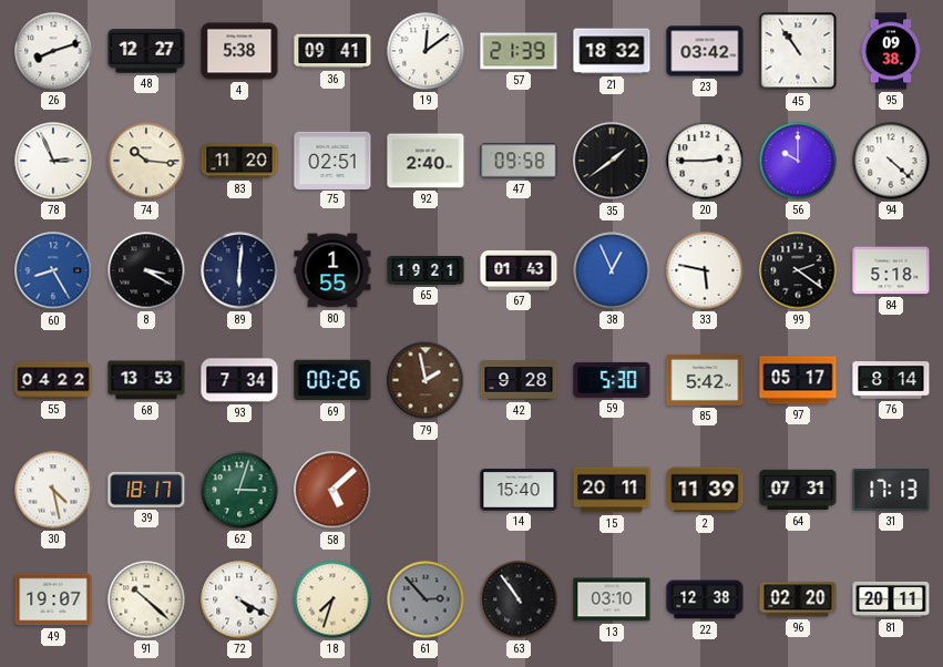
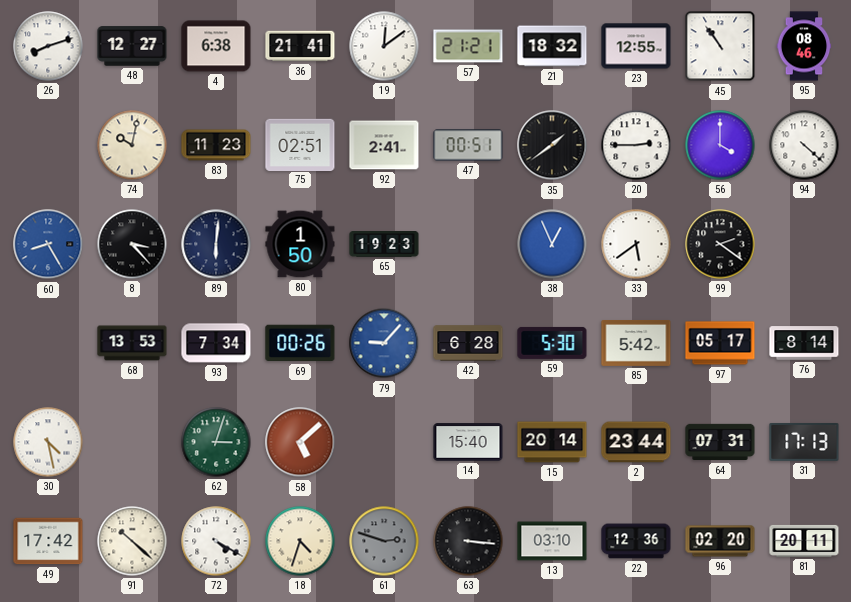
4: 5:38 -> 6:38 (216, 46)
36: 09:41 -> 21:41 (300, 46)
57: 21:39 -> 21:21 (468, 46)
23: 03:42 -> 12:55 (636, 46)
95: 09:38 -> 08:46 (804, 46)
78: 2:56 -> none (53, 161)
74: 10:16 -> 10:02 (132, 145)
83: 11:20 -> 11:23 (216, 145)
92: 2:40 -> 2:41 (384, 145)
47: 09:58 -> 00:51 (468, 145)
56: 10:00 -> 4:00 (720, 145)
8: 3:20 -> 3:23 (132, 244)
80: 1:55 -> 1:50 (300, 244)
65: 19:21 -> 19:23 (384, 245)
67: 01:43 -> none (519, 270)
33: 5:47 -> 5:39 (636, 244)
84: 5:18 -> none (891, 270)
55: 04:22 -> none (53, 380)
79: 1:58 -> 9:07 (384, 343)
79 dial: brown -> blue (384, 343)
42: 9:28 -> 6:28 (468, 343)
39: 18:17 -> none (146, 490)
15: 20:11 -> 20:14 (552, 442)
2: 11:39 -> 23:44 (636, 442)
49: 19:07 -> 17:42 (48, 541)
18: 7:33 -> 4:33 (300, 541)
61: 2:53 -> 2:48 (384, 541)
63: 10:54 -> 3:16 (468, 541)
22: 12:38 -> 12:36 (636, 541)
